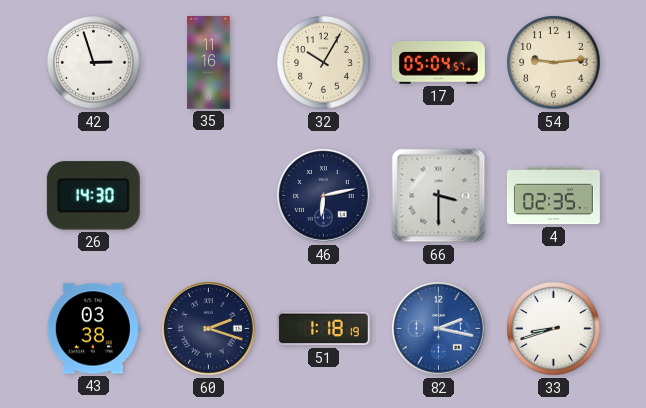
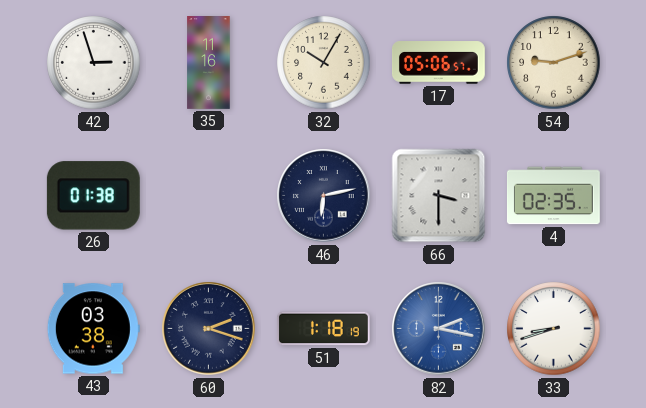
17: 05:04 -> 05:06 (438, 63)
54: 9:14 -> 9:12 (554, 63)
26: 14:30 -> 01:38 (93, 196)
